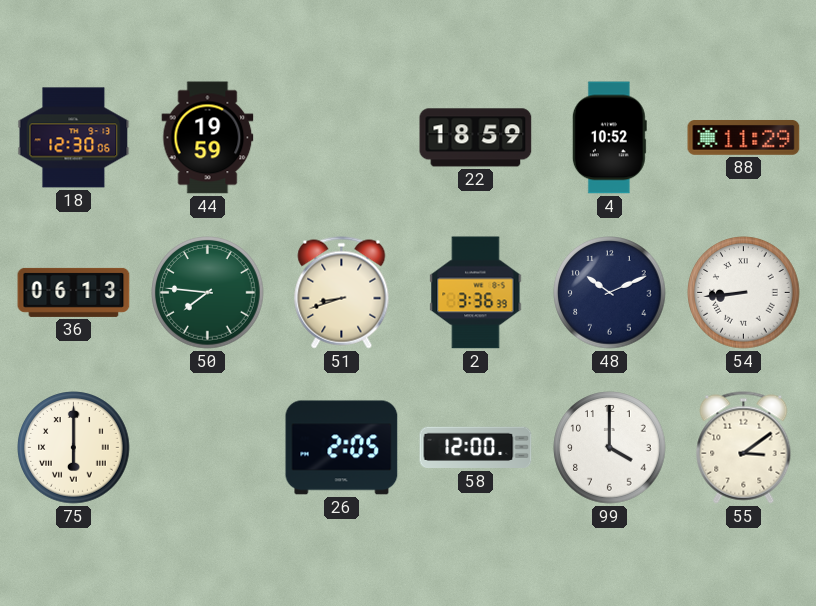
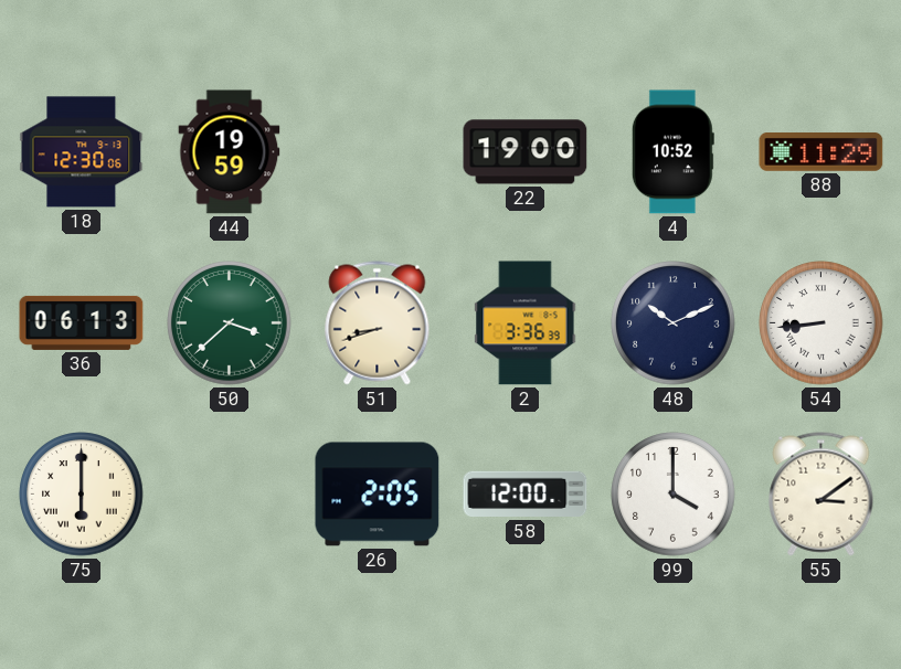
22: 18:59 -> 19:00 (526, 152)
50: 7:46 -> 3:38 (230, 323)
